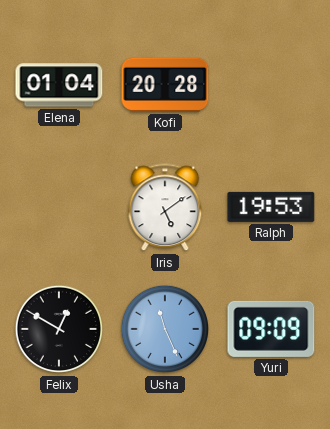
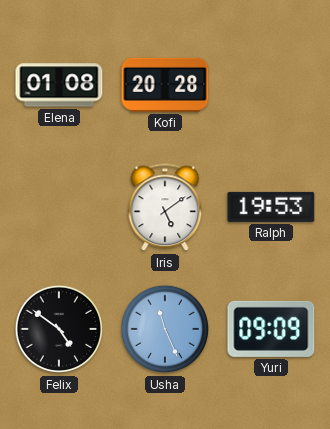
Elena: 01:04 -> 01:08 (59, 85)
Felix: 12:50 -> 4:51 (59, 329)
